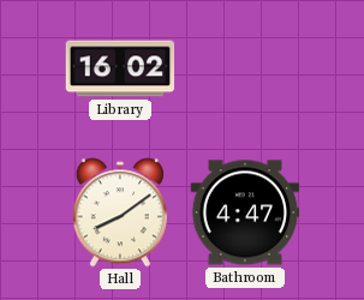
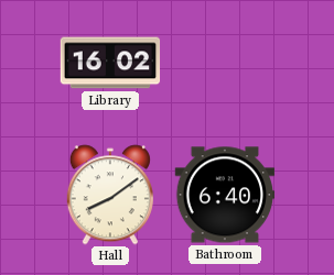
Bathroom: 4:47 -> 6:40 (225, 195)
